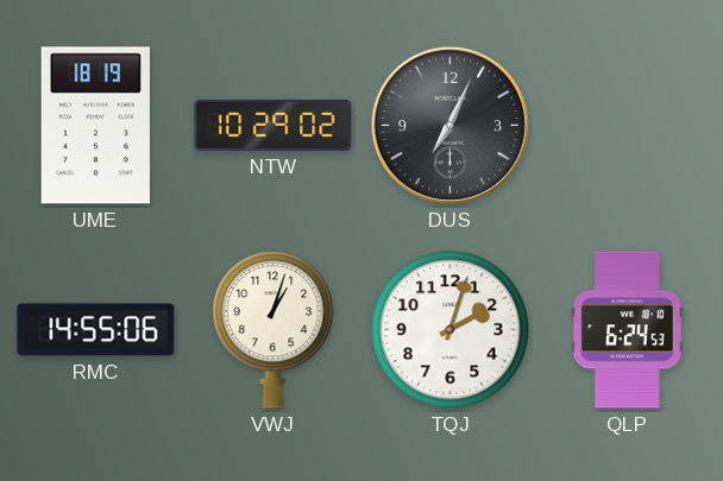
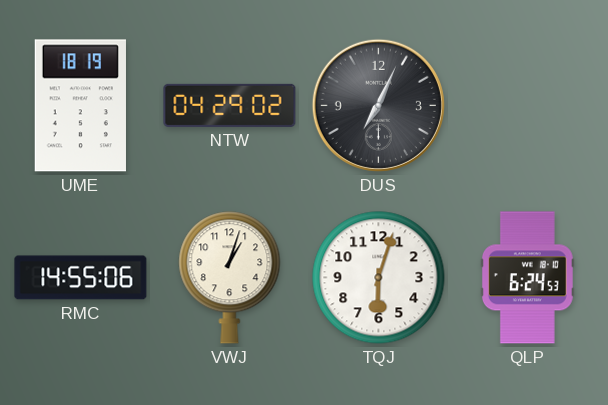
NTW: 10:29 -> 04:29 (230, 105)
TQJ: 2:03 -> 6:03 (379, 278)
